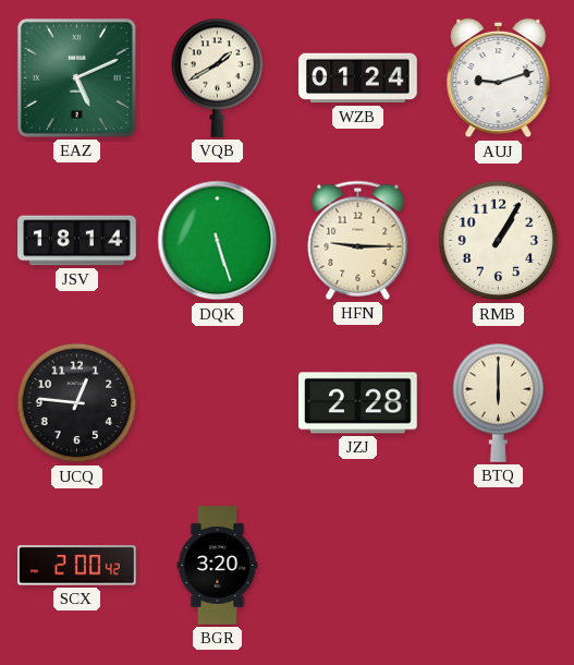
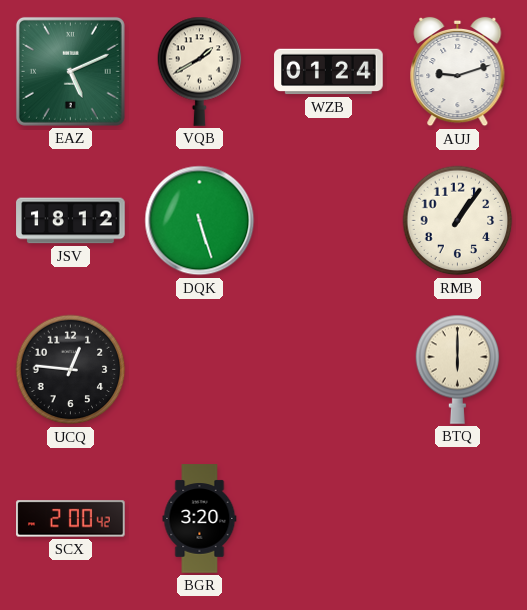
JSV: 18:14 -> 18:12 (71, 221)
HFN: 9:15 -> none (358, 240)
RMB: 1:05 -> 1:06 (458, 221)
JZJ: 2:28 -> none (358, 403)
